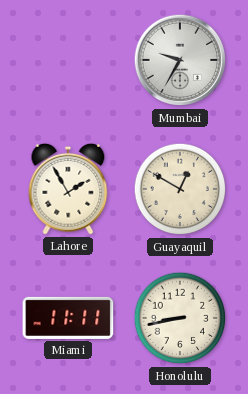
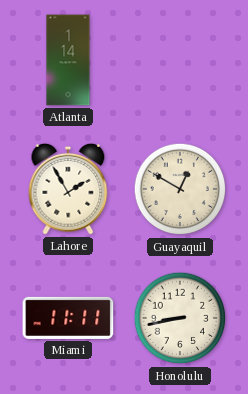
Atlanta: none -> 1:14 (68, 60)
Mumbai: 9:35 -> none (180, 60)
